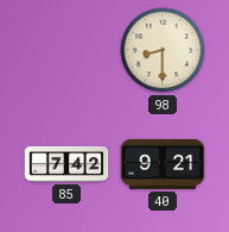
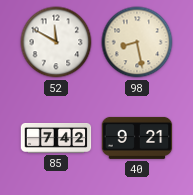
52: none -> 11:50 (56, 42)
98: 8:30 -> 8:28 (137, 42)
